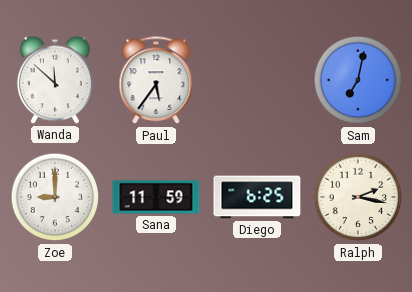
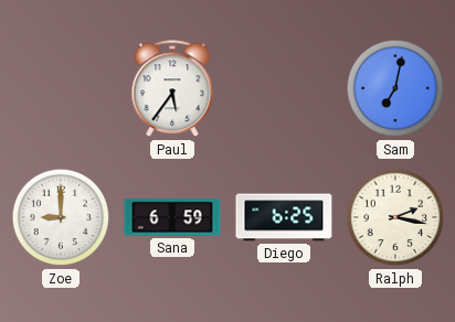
Wanda: 11:52 -> none (55, 80)
Sana: 11:59 -> 6:59 (172, 217)
